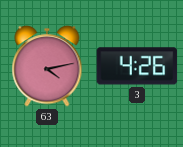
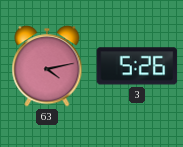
3: 4:26 -> 5:26 (137, 66)
